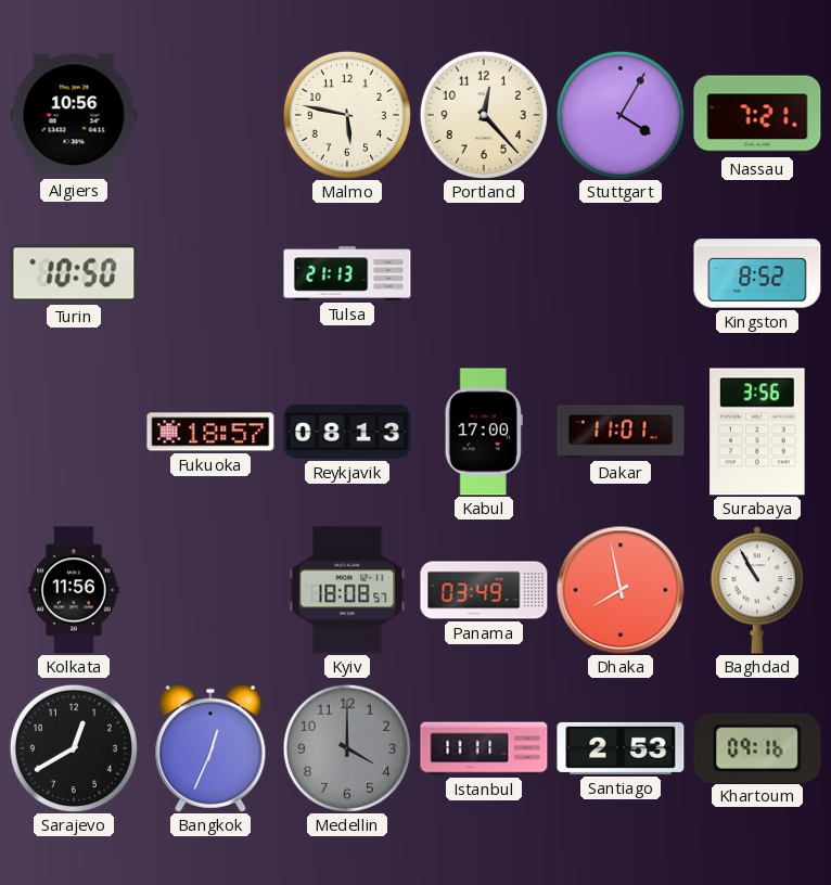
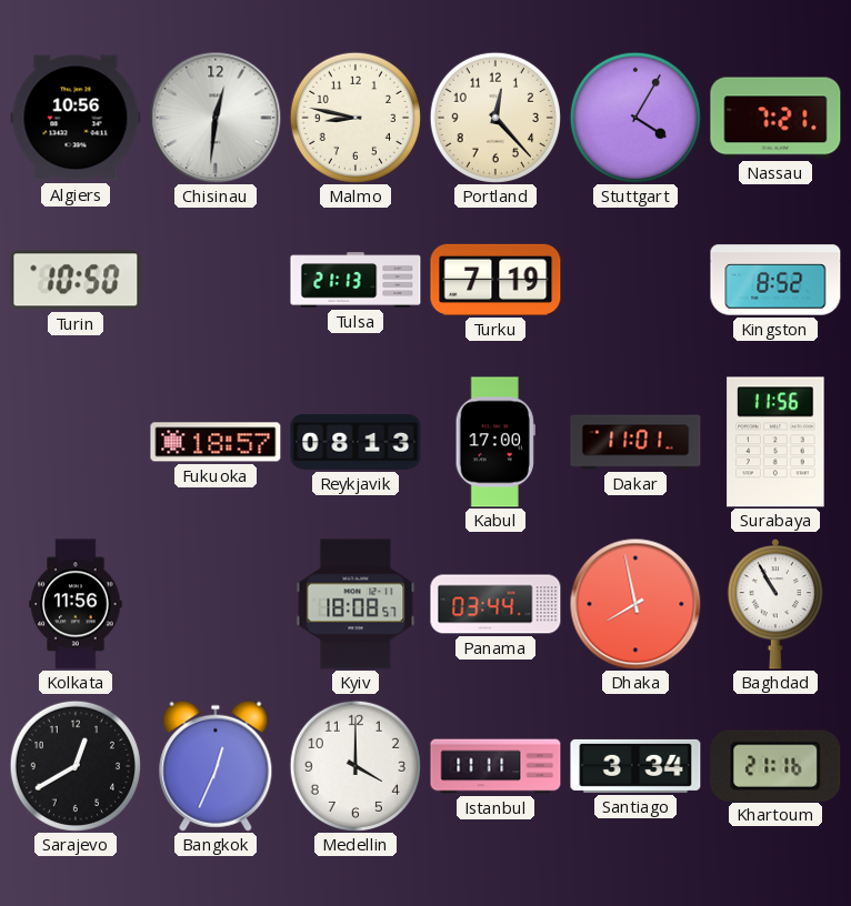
Chisinau: none -> 12:31 (216, 118)
Malmo: 5:47 -> 8:47 (356, 118)
Turku: none -> 7:19 (495, 280)
Surabaya: 3:56 -> 11:56 (775, 442)
Panama: 03:49 -> 03:44 (495, 604)
Medellin dial: grey -> white (356, 766)
Santiago: 2:53 -> 3:34 (635, 766)
Khartoum: 09:16 -> 21:16 (775, 765)
